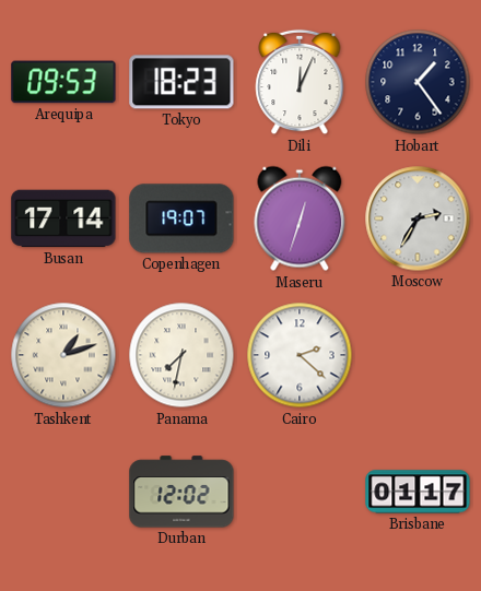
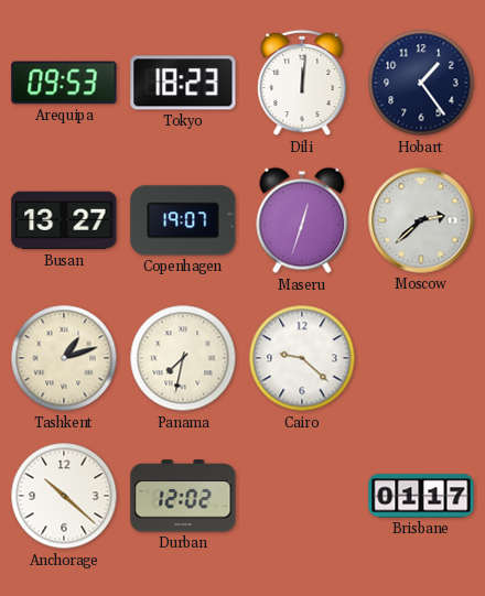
Dili: 12:04 -> 12:01 (302, 83)
Busan: 17:14 -> 13:27 (64, 220)
Moscow: 2:35 -> 2:38 (421, 220)
Cairo: 2:22 -> 9:22 (302, 358)
Anchorage: none -> 10:22 (64, 496)
